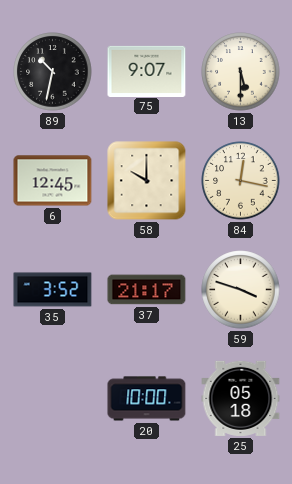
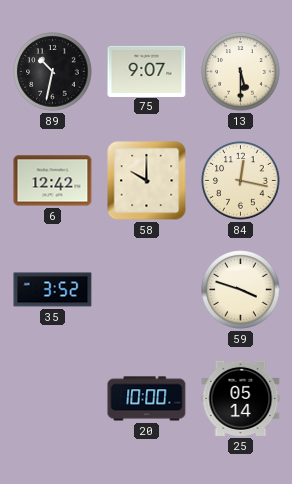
6: 12:45 -> 12:42 (53, 181)
37: 21:17 -> none (147, 290)
25: 05:18 -> 05:14 (241, 398)
